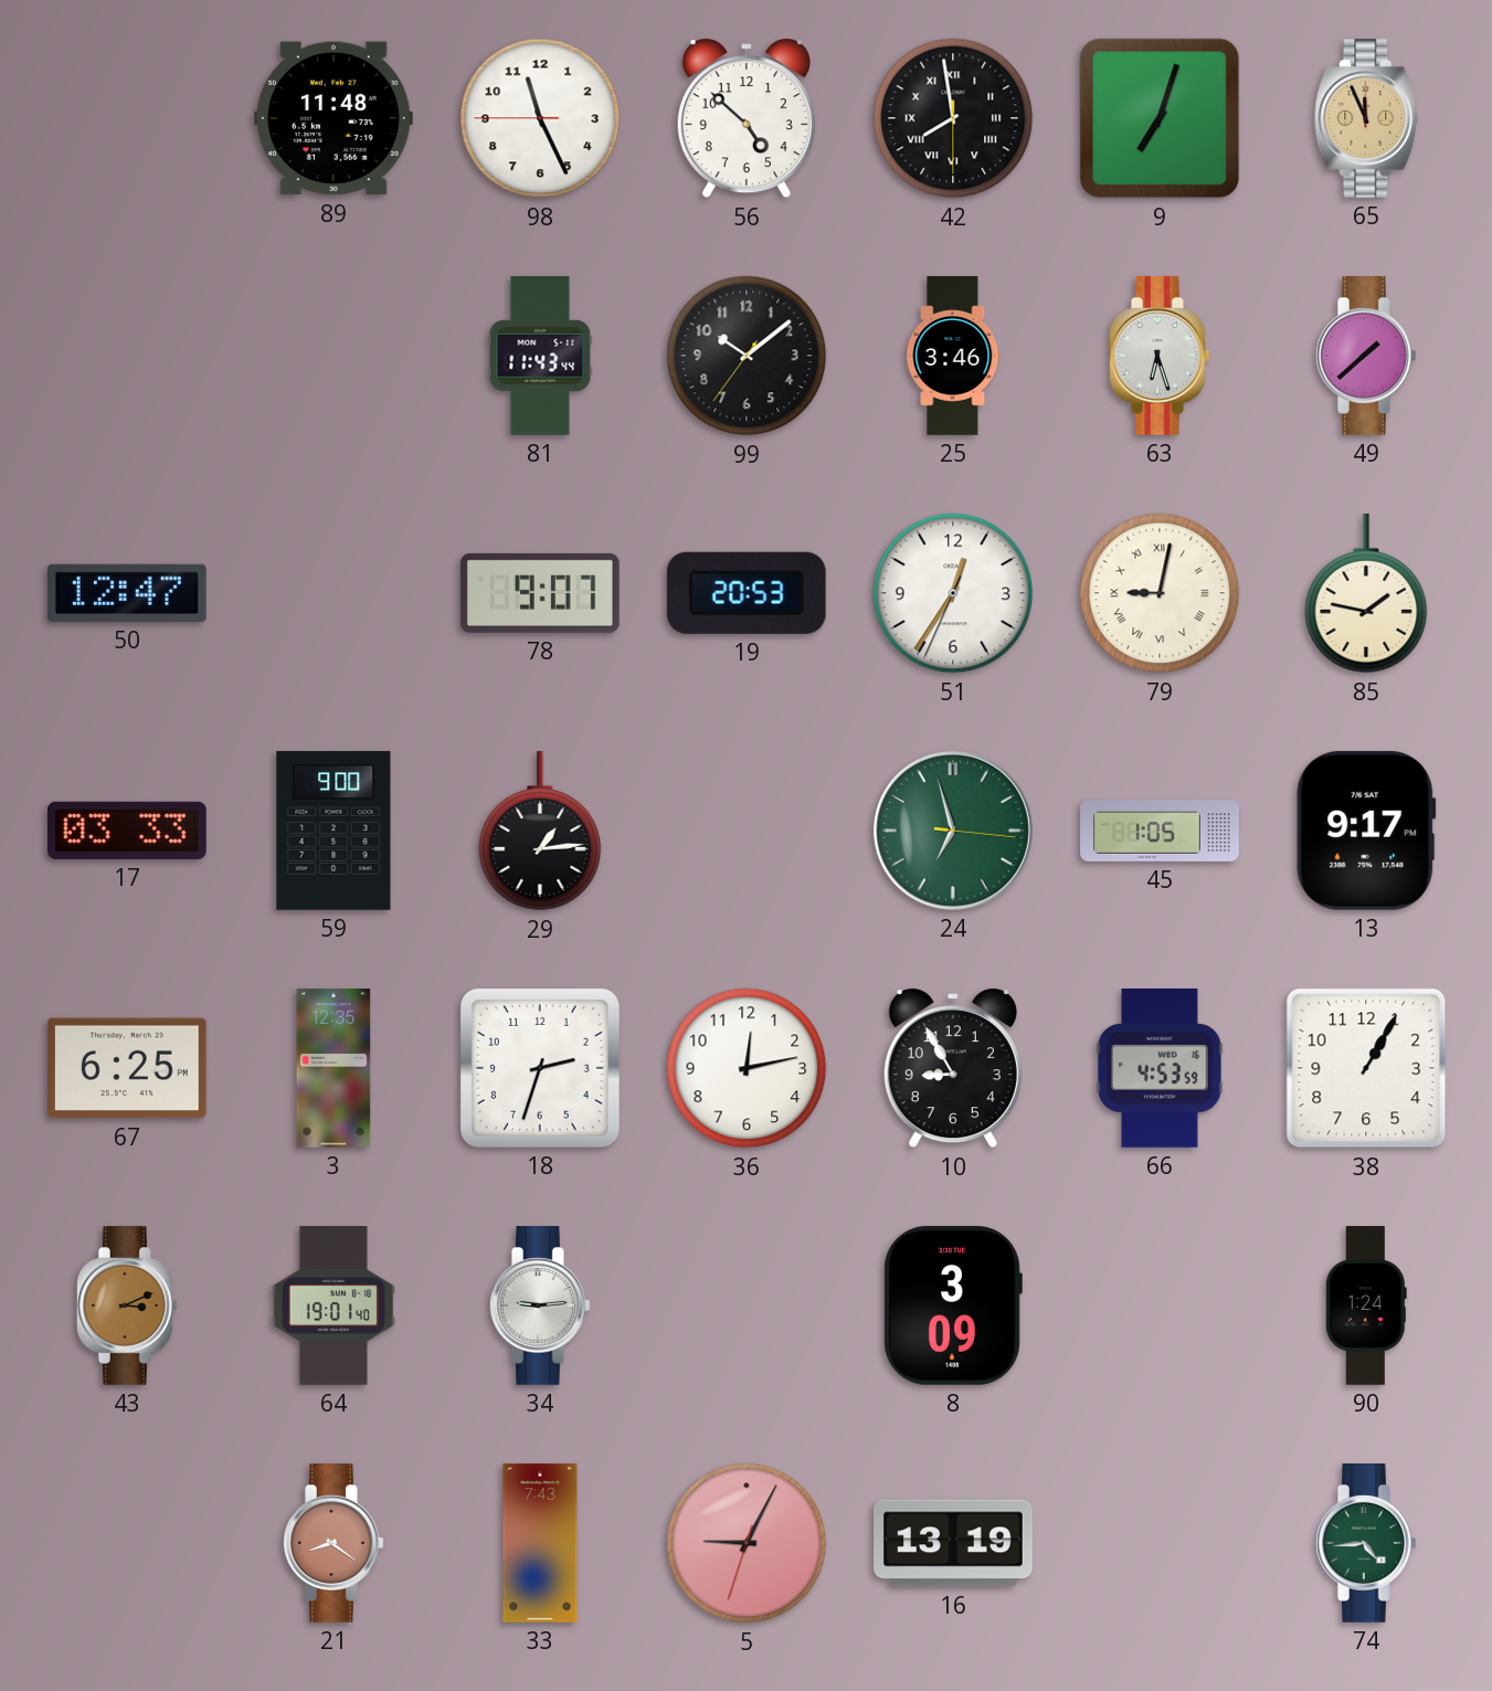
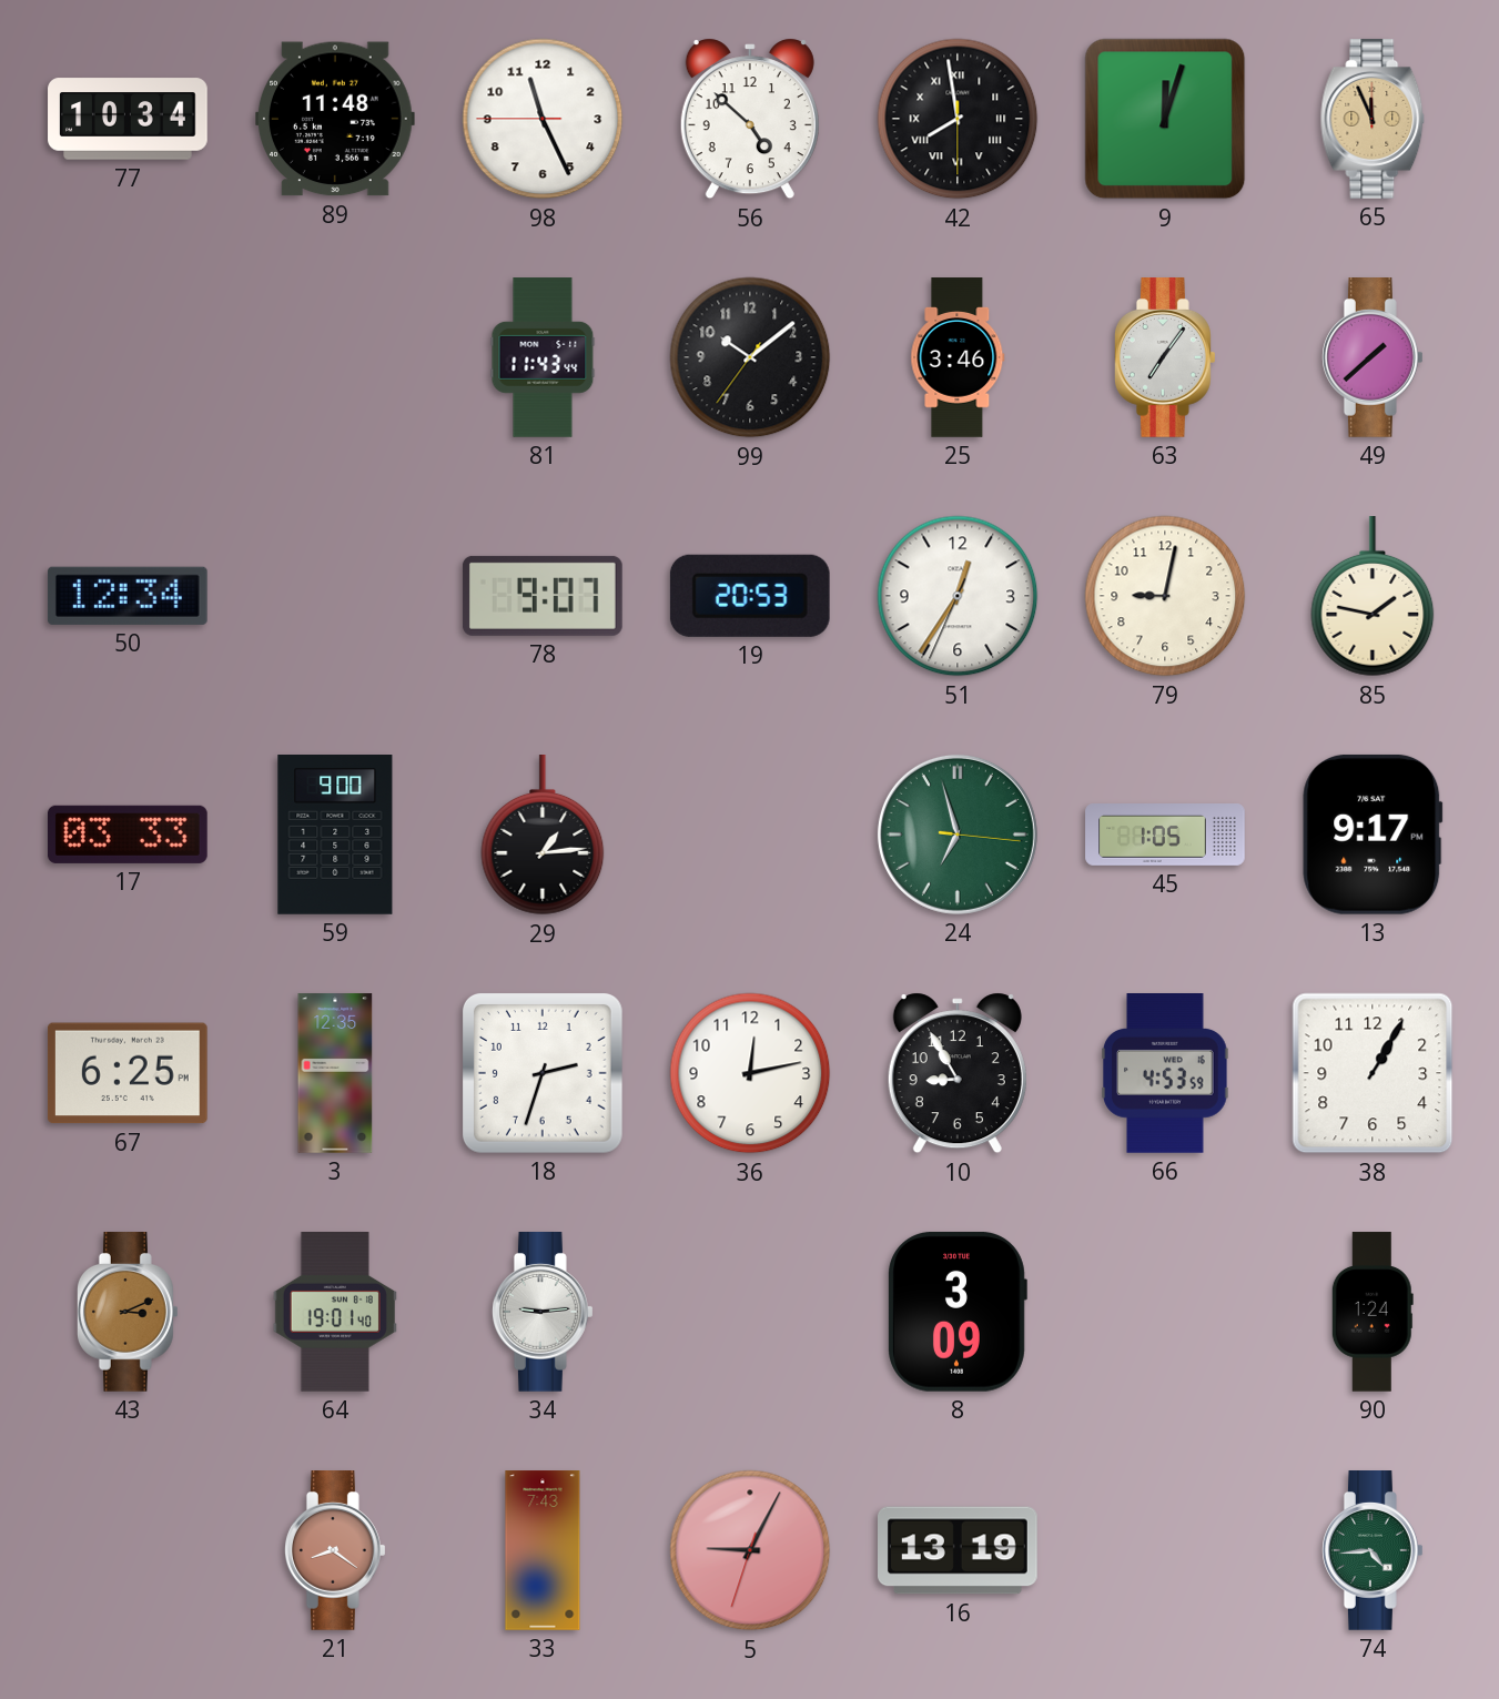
77: none -> 10:34 (128, 119)
9: 7:03 -> 12:03 (1165, 119)
63: 6:27 -> 7:06 (1166, 358)
50: 12:47 -> 12:34 (128, 596)
79 numerals: Roman -> Arabic (1165, 596)
